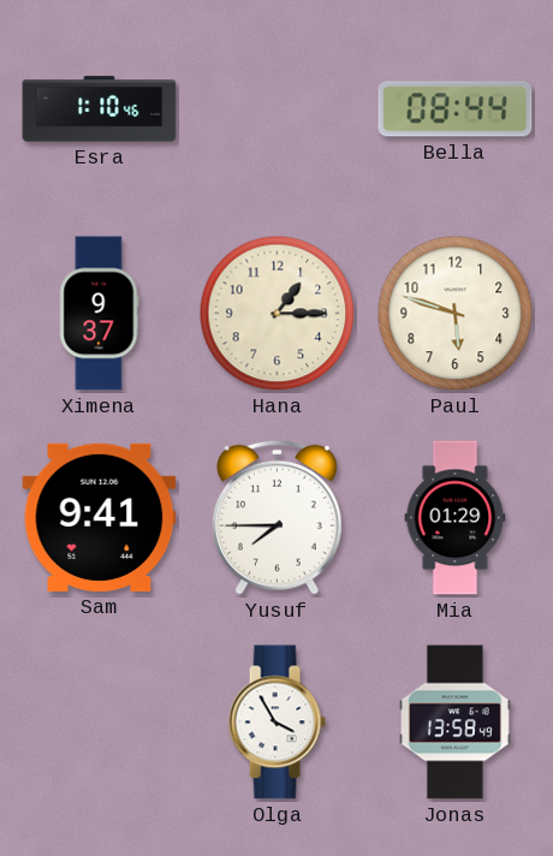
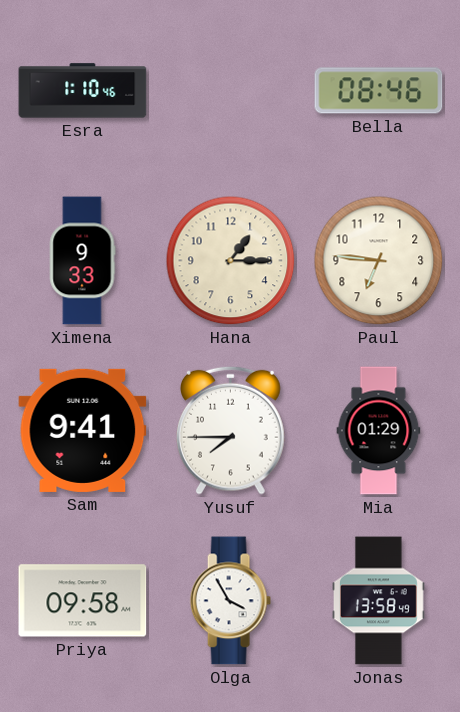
Bella: 08:44 -> 08:46 (379, 91)
Ximena: 9:37 -> 9:33 (82, 261)
Paul: 5:48 -> 6:46 (379, 261)
Priya: none -> 09:58 (83, 601)
